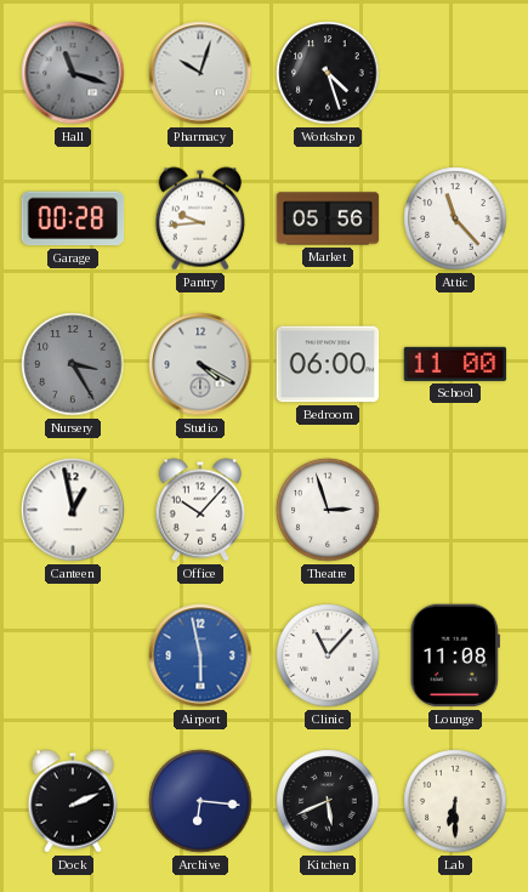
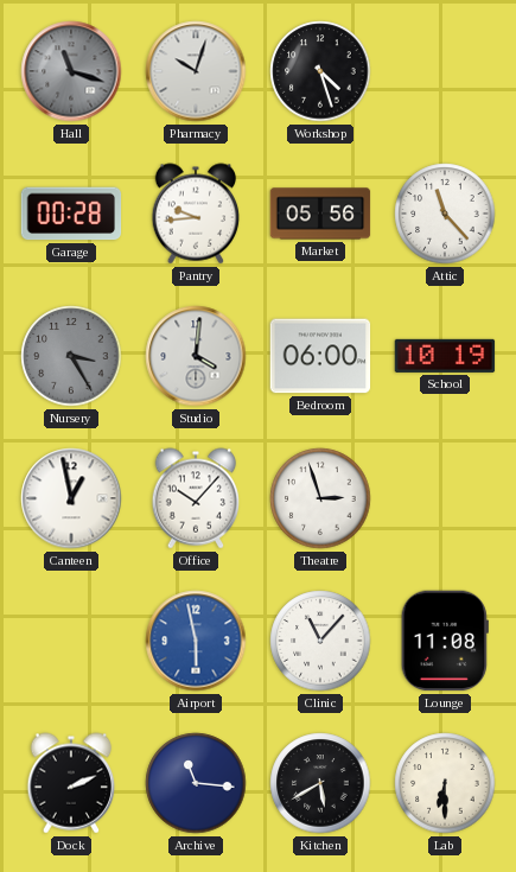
Studio: 4:20 -> 4:01 (196, 356)
School: 11:00 -> 10:19 (445, 356)
Archive: 6:16 -> 11:16 (196, 783)
Kitchen: 5:41 -> 5:40 (320, 783)
